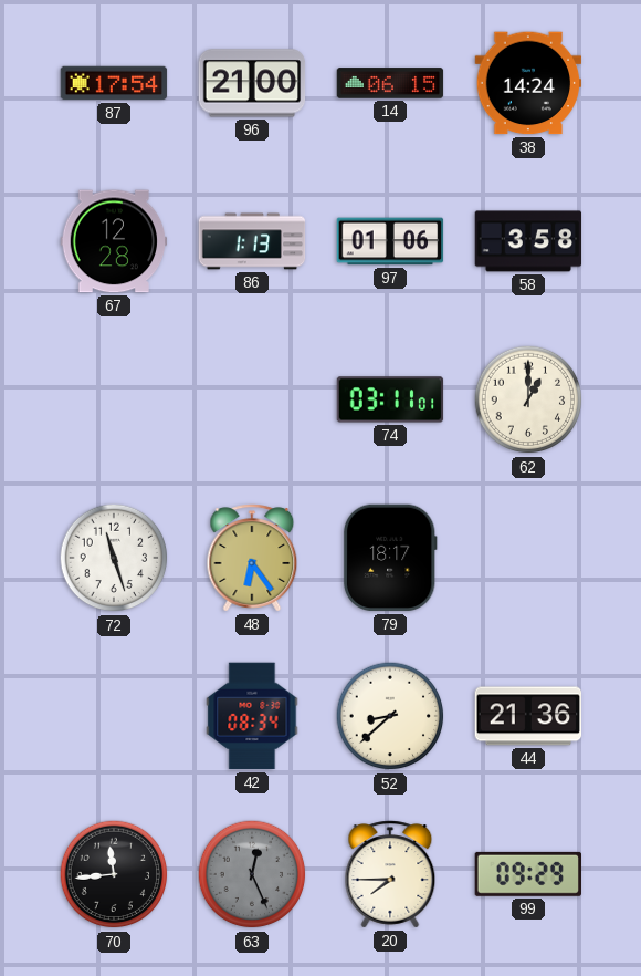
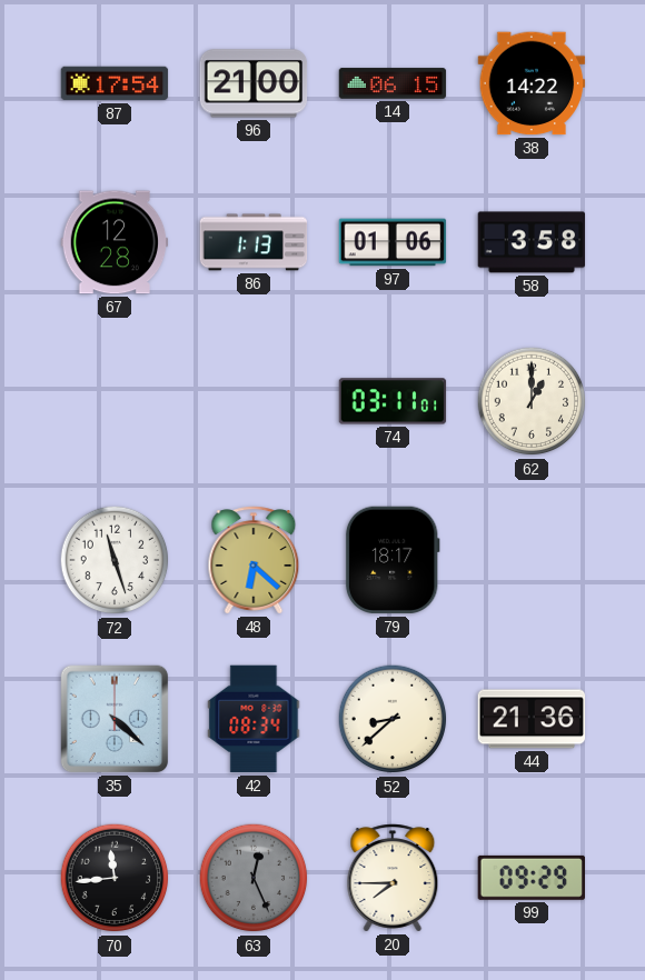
38: 14:24 -> 14:22 (532, 83)
48: 6:24 -> 6:22 (254, 560)
35: none -> 4:22 (115, 719)
